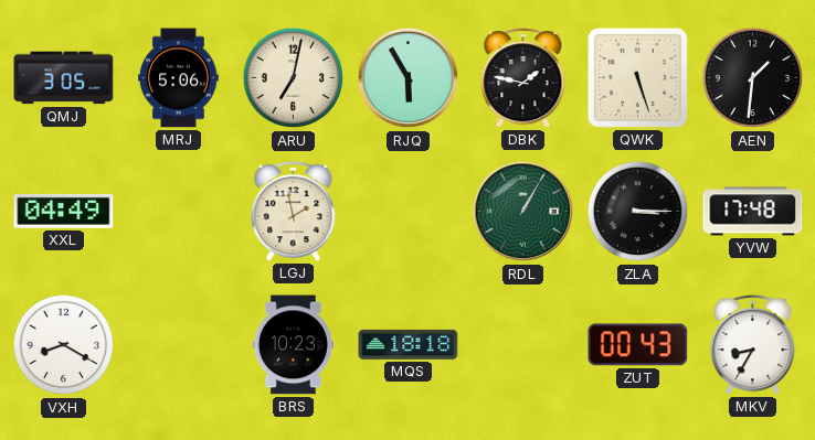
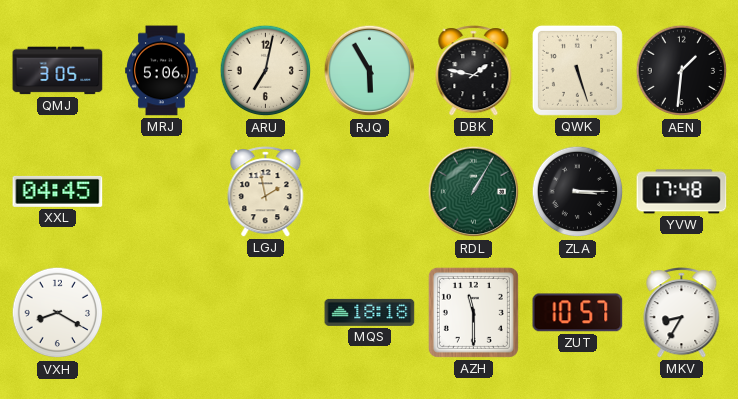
XXL: 04:49 -> 04:45 (58, 191)
BRS: 10:23 -> none (293, 345)
AZH: none -> 11:30 (473, 312)
ZUT: 00:43 -> 10:57 (578, 313)
